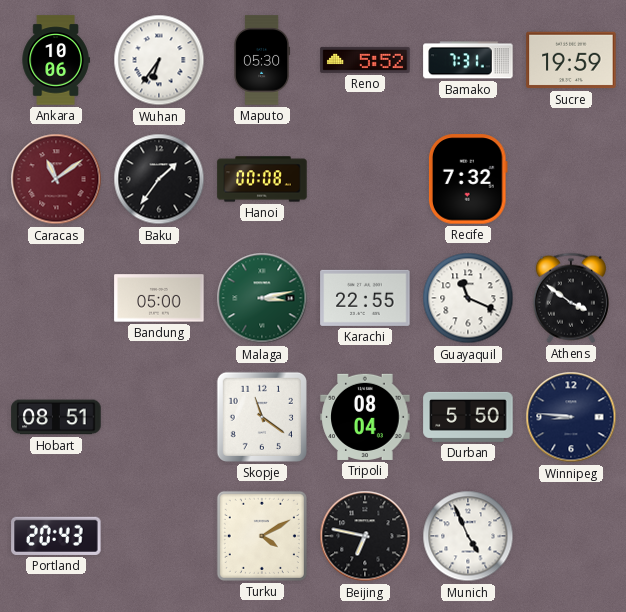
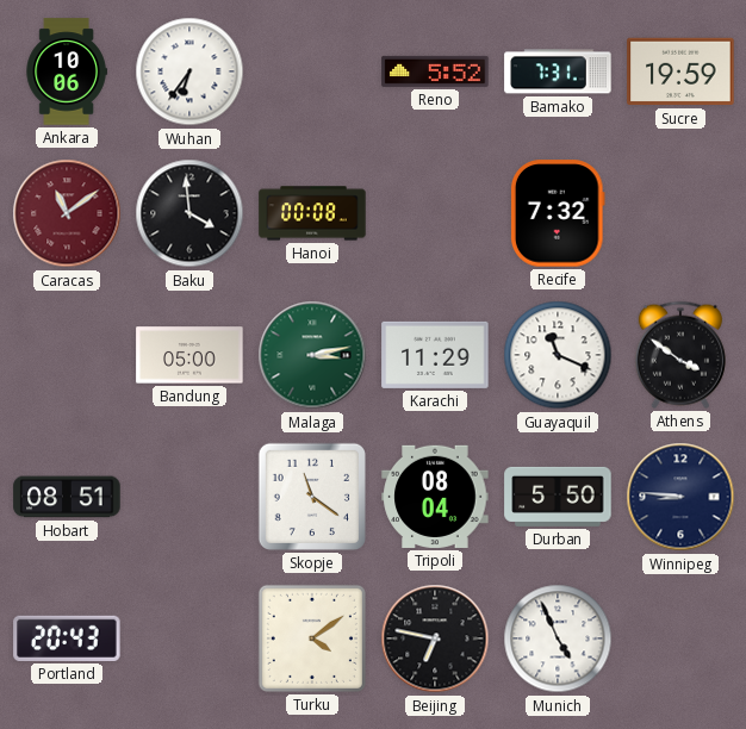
Maputo: 05:30 -> none (262, 60)
Baku: 1:36 -> 3:59 (189, 213)
Karachi: 22:55 -> 11:29 (435, 355)
Turku: 4:10 -> 4:09 (312, 638)
